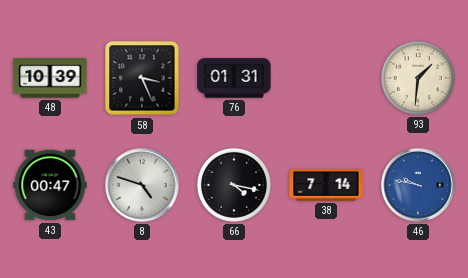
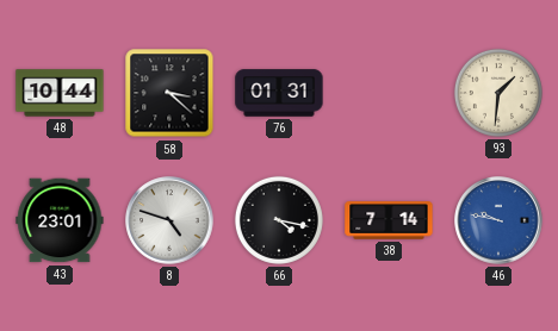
48: 10:39 -> 10:44 (60, 93)
58: 3:26 -> 3:22 (169, 93)
43: 00:47 -> 23:01 (60, 220)
